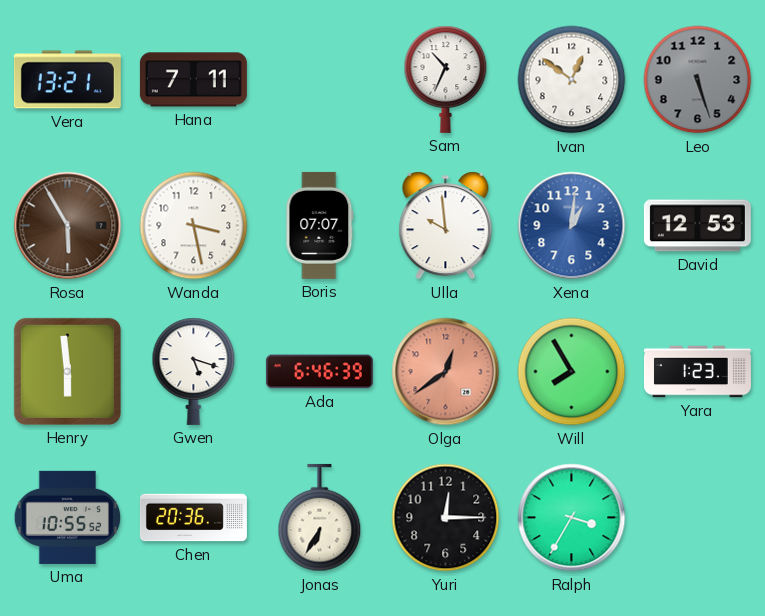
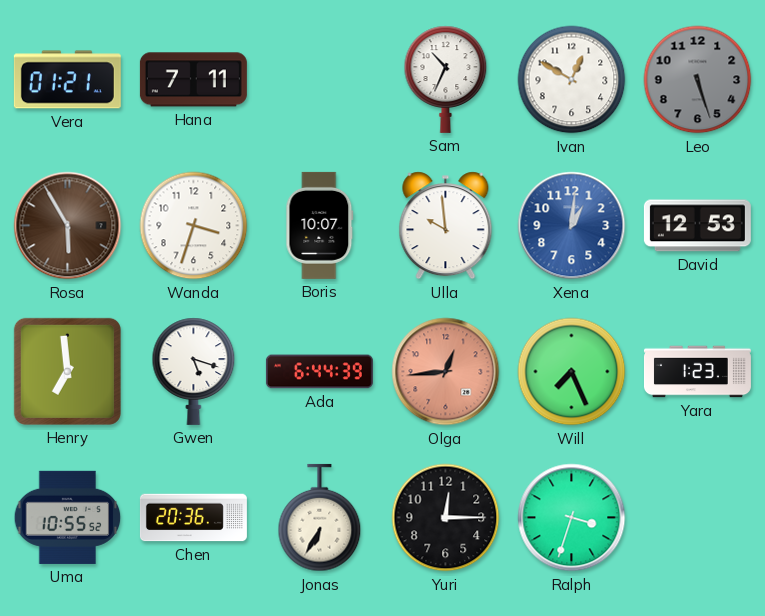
Vera: 13:21 -> 01:21 (67, 80)
Ivan: 12:51 -> 12:50 (572, 80)
Wanda: 3:28 -> 3:33 (194, 226)
Boris: 07:07 -> 10:07 (320, 225)
Henry: 5:59 -> 6:59 (67, 371)
Ada: 6:46 -> 6:44 (319, 372)
Olga: 12:39 -> 12:44 (446, 372)
Will: 7:55 -> 7:26 (572, 372)
Ralph: 3:35 -> 3:33 (572, 518)
